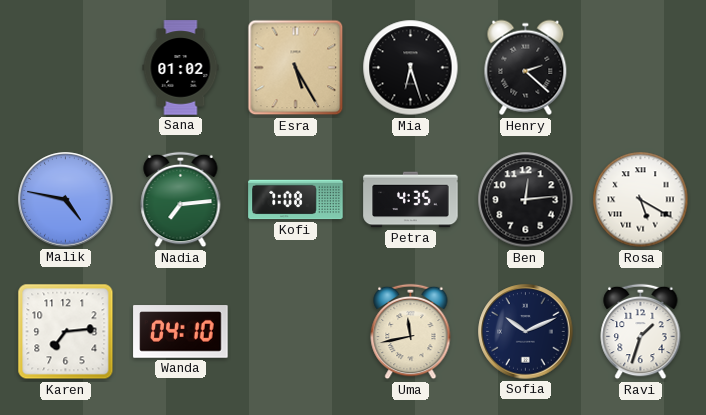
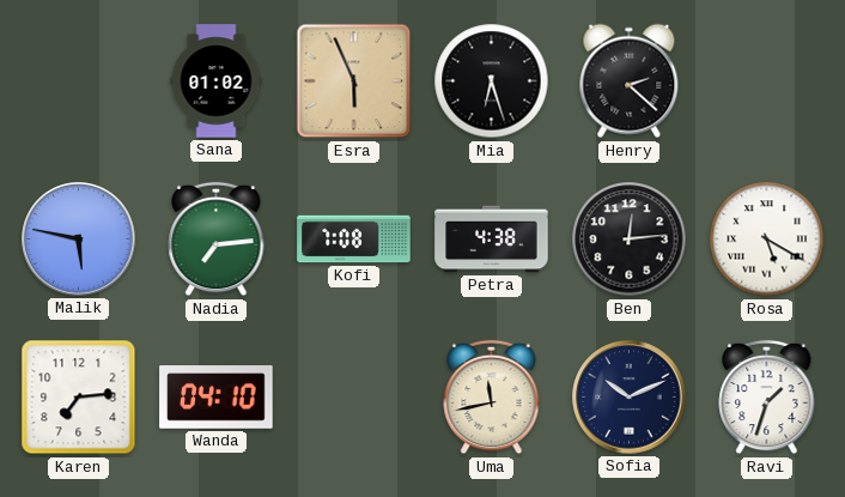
Esra: 5:25 -> 5:56 (354, 81)
Malik: 4:47 -> 5:47 (79, 240)
Petra: 4:35 -> 4:38 (492, 240)
